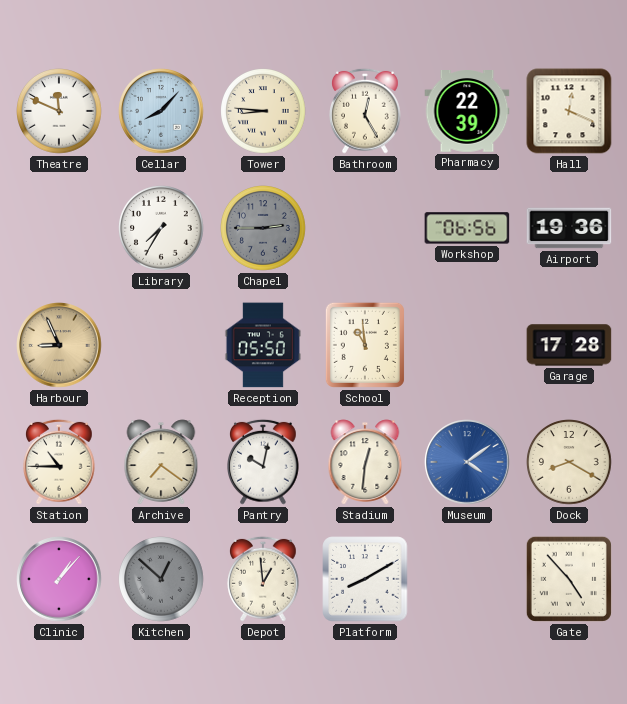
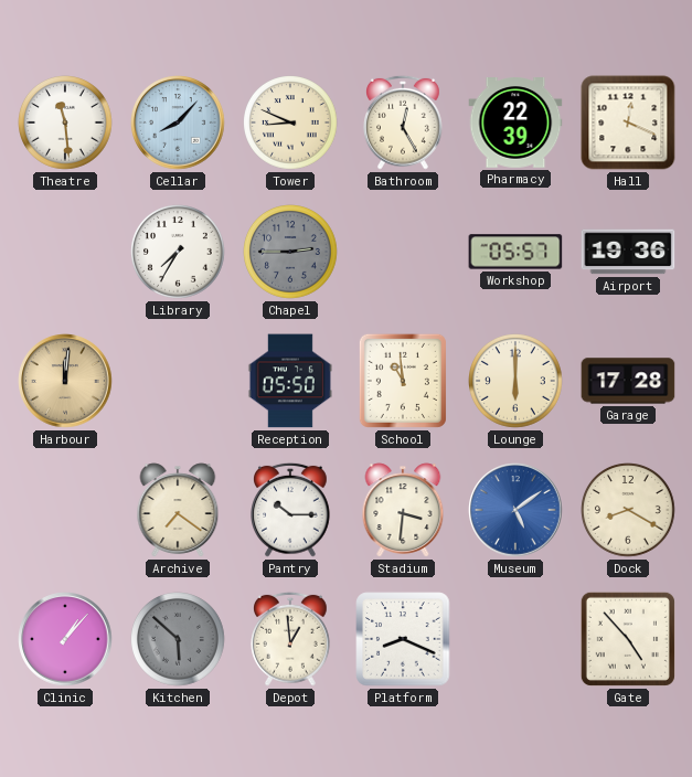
Theatre: 11:49 -> 11:29 (66, 124)
Tower: 8:46 -> 8:49 (291, 124)
Workshop: 06:56 -> 05:57 (515, 252)
Harbour: 8:56 -> 12:01 (65, 381)
Lounge: none -> 6:00 (517, 382)
Station: 10:45 -> none (60, 462)
Pantry: 10:02 -> 10:15 (291, 510)
Stadium: 12:31 -> 3:31 (403, 510)
Museum: 4:09 -> 5:09 (515, 510)
Kitchen: 12:52 -> 5:52 (179, 640)
Platform: 8:10 -> 8:19 (403, 639)
